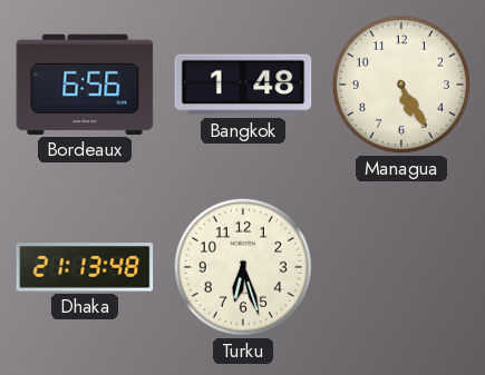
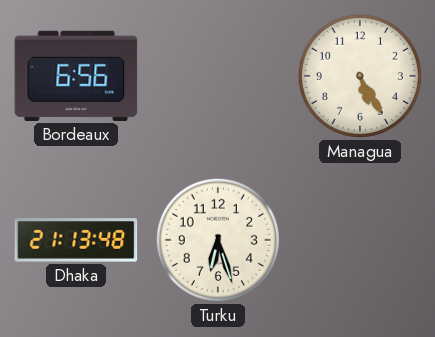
Bangkok: 1:48 -> none (243, 85)
